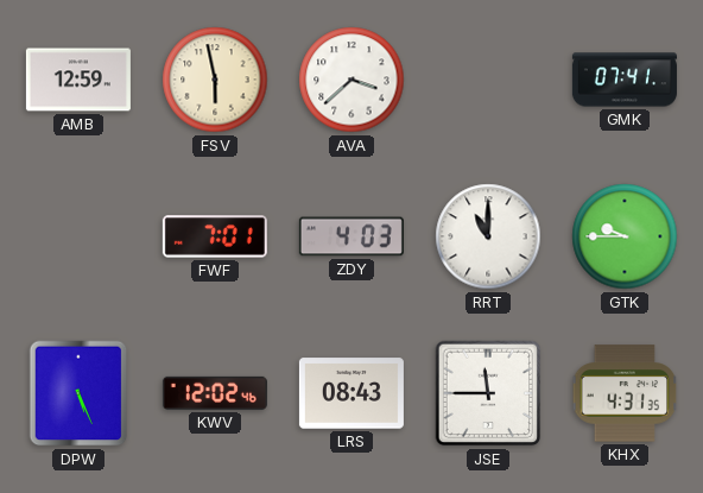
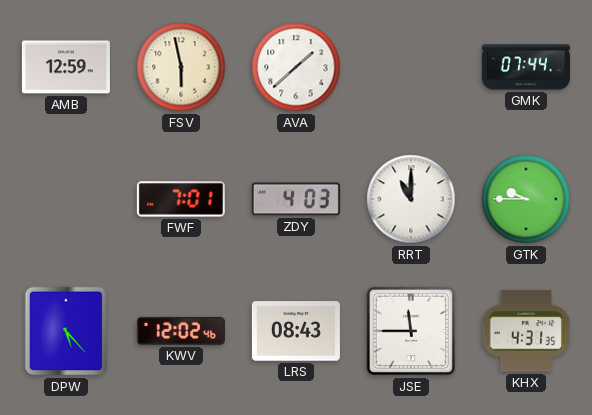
AVA: 3:38 -> 1:38 (296, 67)
GMK: 07:41 -> 07:44 (526, 67)
DPW: 5:26 -> 5:23 (66, 331)
